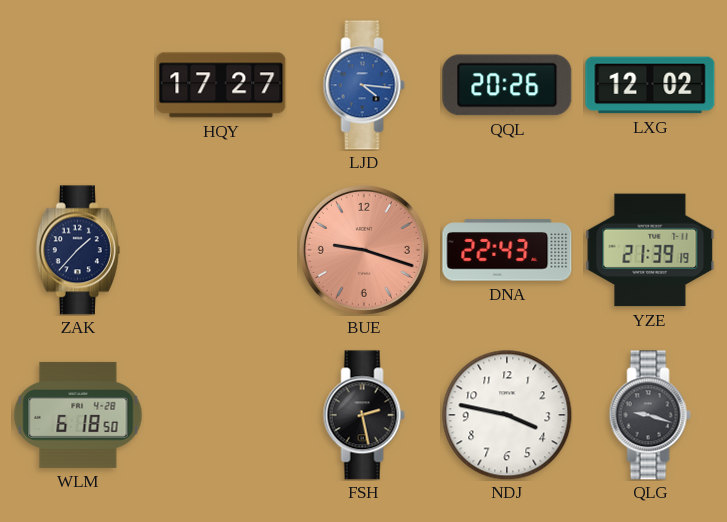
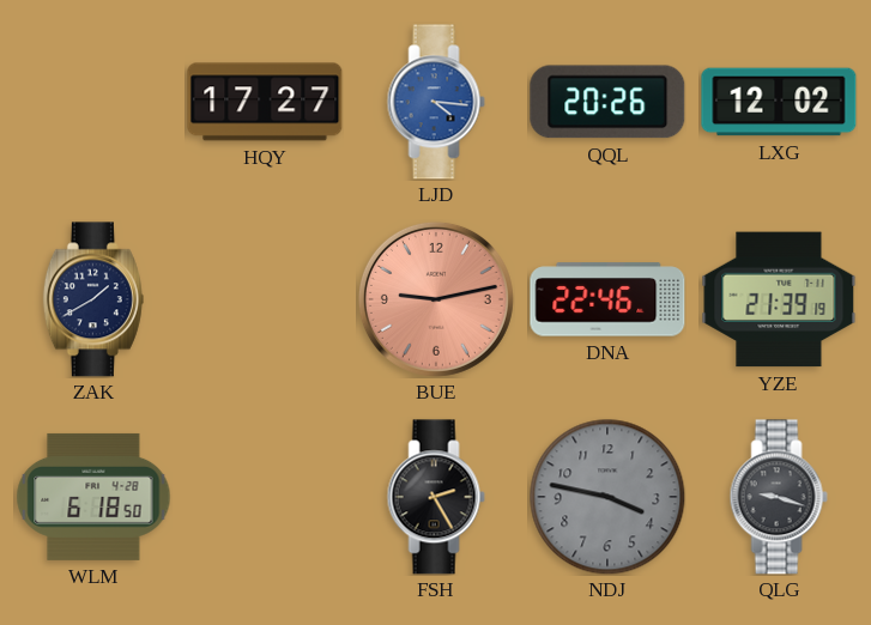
ZAK: 1:37 -> 1:40 (93, 299)
BUE: 9:18 -> 9:13 (436, 299)
DNA: 22:43 -> 22:46 (607, 299)
FSH: 2:28 -> 2:25 (436, 497)
NDJ dial: white -> grey (607, 497)
